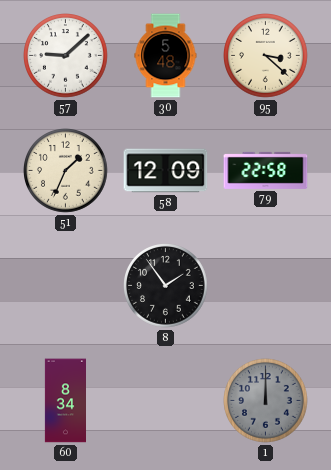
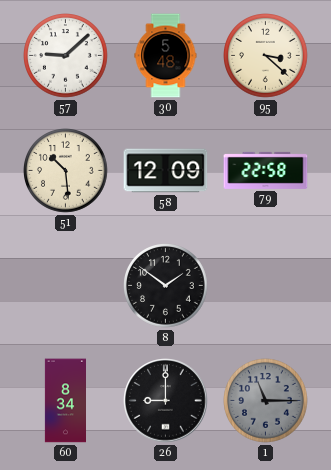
51: 1:34 -> 10:29 (66, 171)
8: 1:54 -> 1:51 (166, 286)
26: none -> 9:00 (166, 401)
1: 12:00 -> 11:15 (266, 401)
